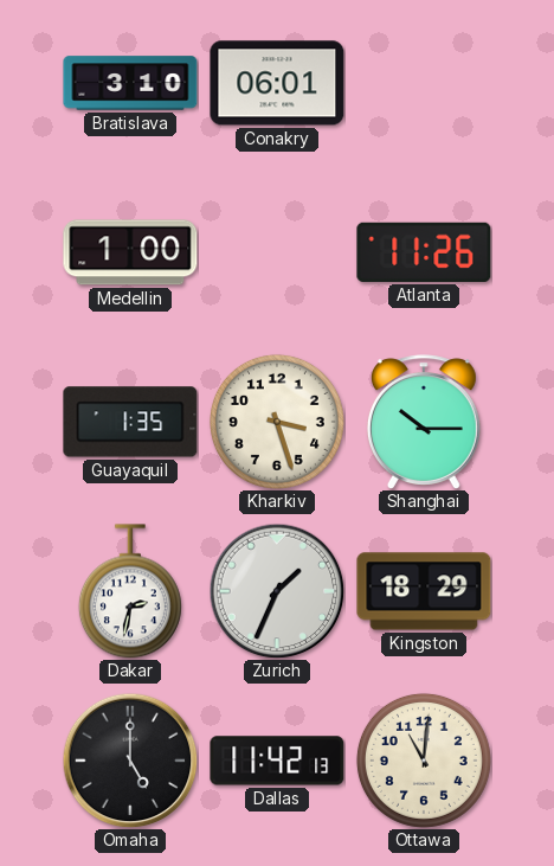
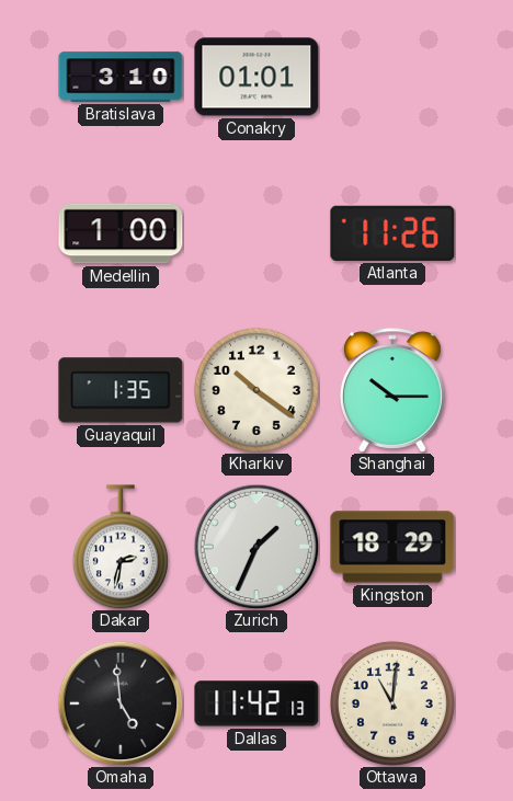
Conakry: 06:01 -> 01:01 (256, 77)
Kharkiv: 3:27 -> 10:21 (256, 390)
Omaha: 5:00 -> 4:59 (121, 703)
